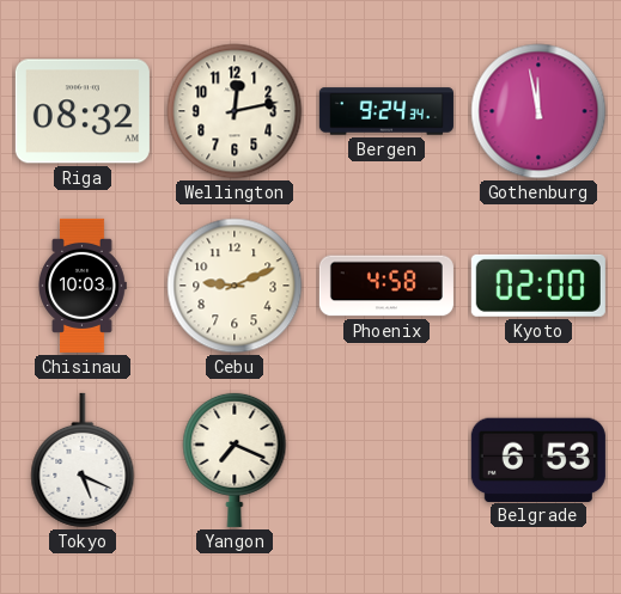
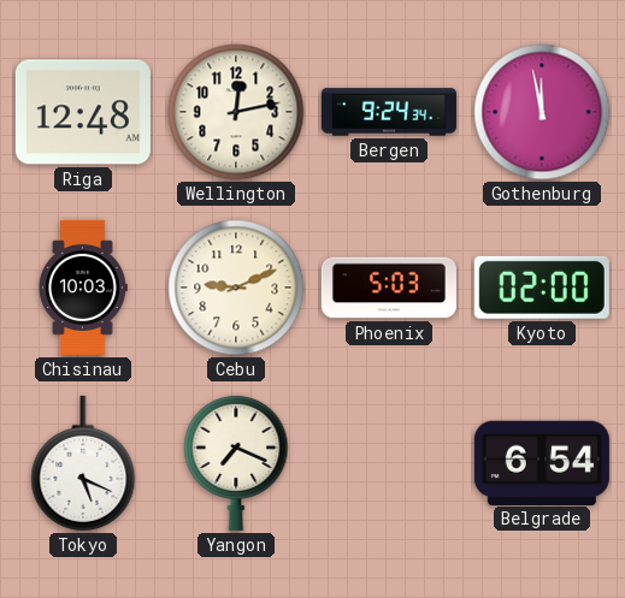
Riga: 08:32 -> 12:48 (83, 112)
Phoenix: 4:58 -> 5:03 (389, 288)
Belgrade: 6:53 -> 6:54 (542, 462)
